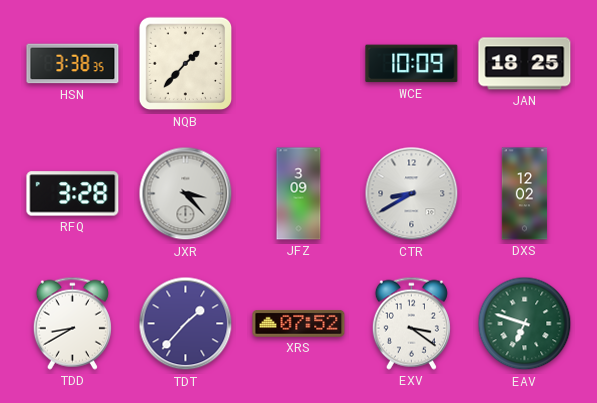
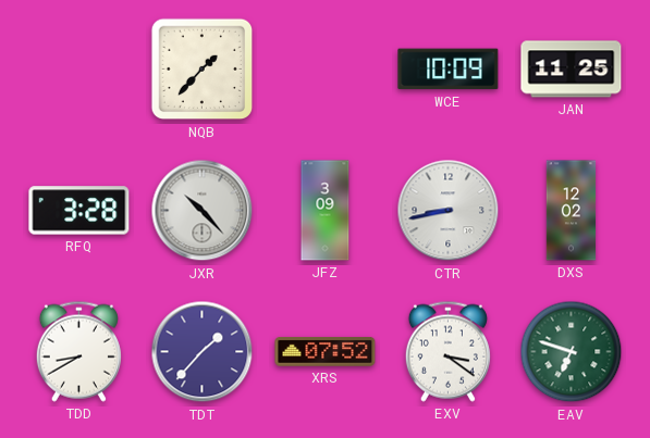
HSN: 3:38 -> none (73, 64)
JAN: 18:25 -> 11:25 (572, 70)
JXR: 3:23 -> 10:23 (203, 211)
CTR: 8:40 -> 8:43 (449, 211)
